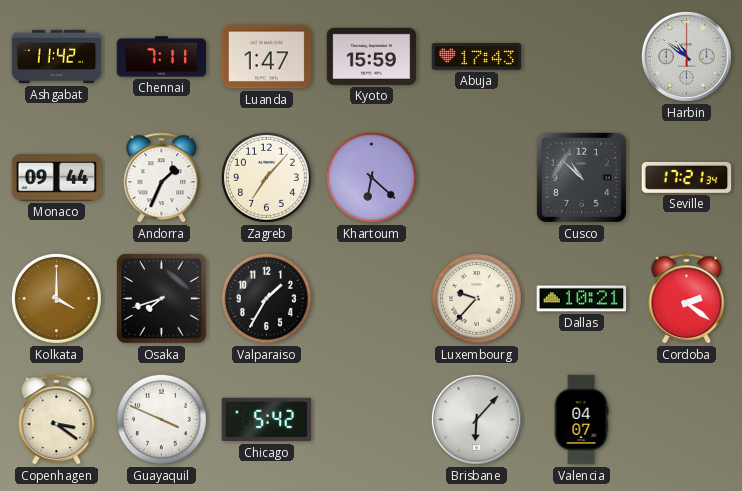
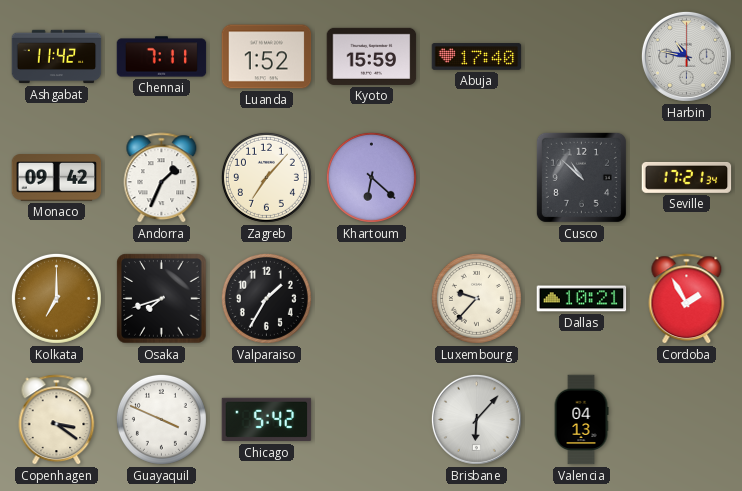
Luanda: 1:47 -> 1:52 (267, 57)
Abuja: 17:43 -> 17:40 (477, 57)
Harbin: 10:51 -> 10:47 (686, 56)
Monaco: 09:44 -> 09:42 (57, 178)
Kolkata: 4:00 -> 7:00 (56, 298)
Cordoba: 2:21 -> 1:55 (687, 299)
Valencia: 04:07 -> 04:13 (581, 420)
